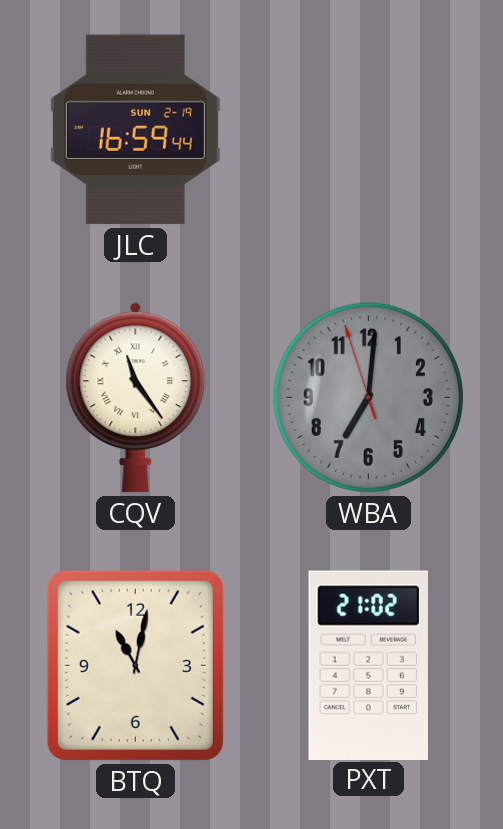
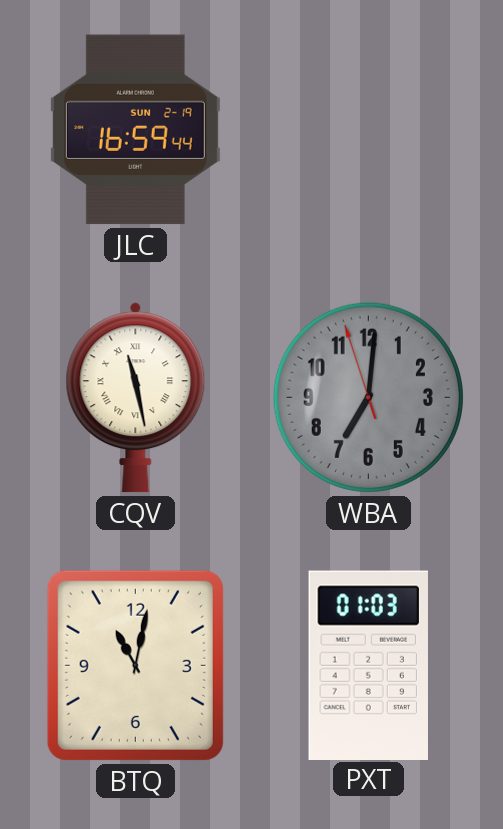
CQV: 11:24 -> 11:28 (136, 398)
PXT: 21:02 -> 01:03 (368, 665)
